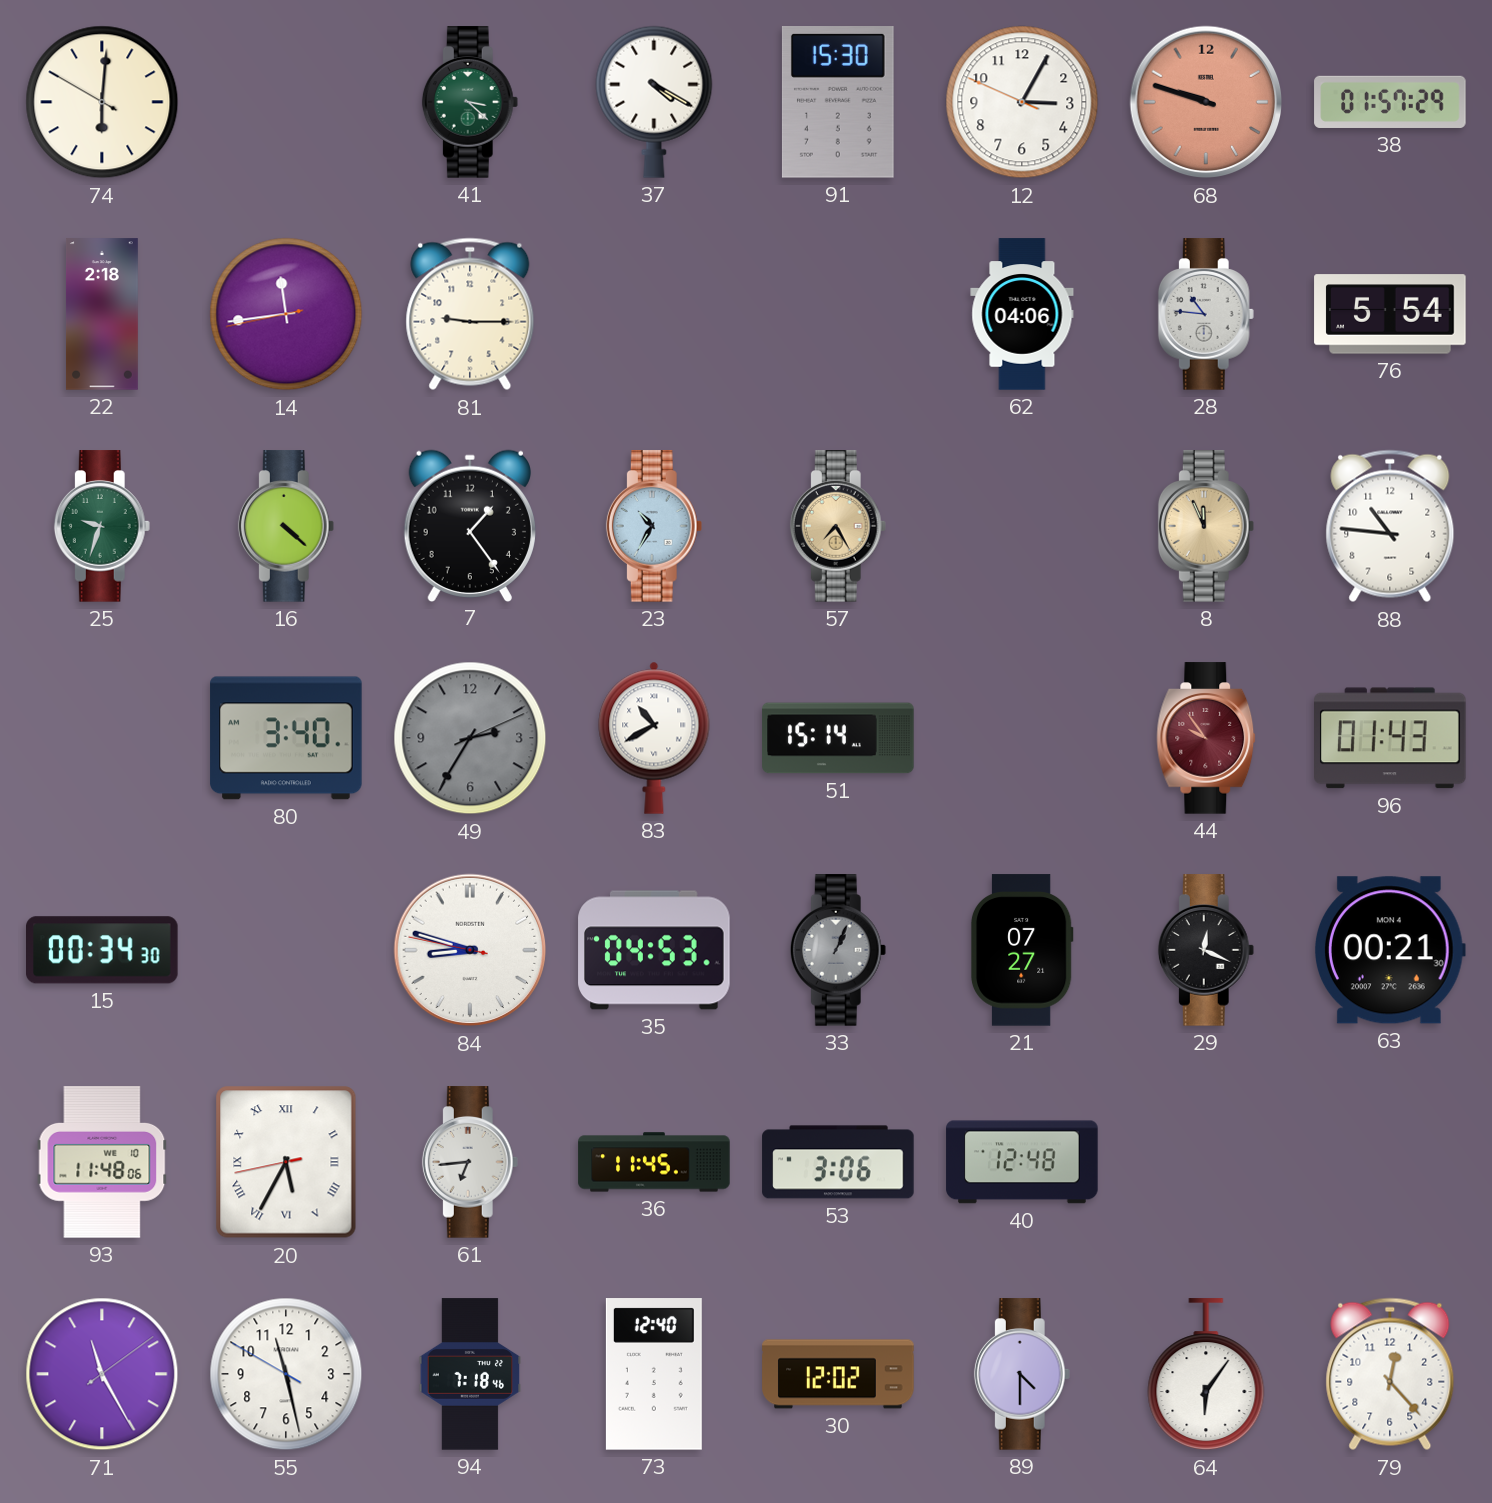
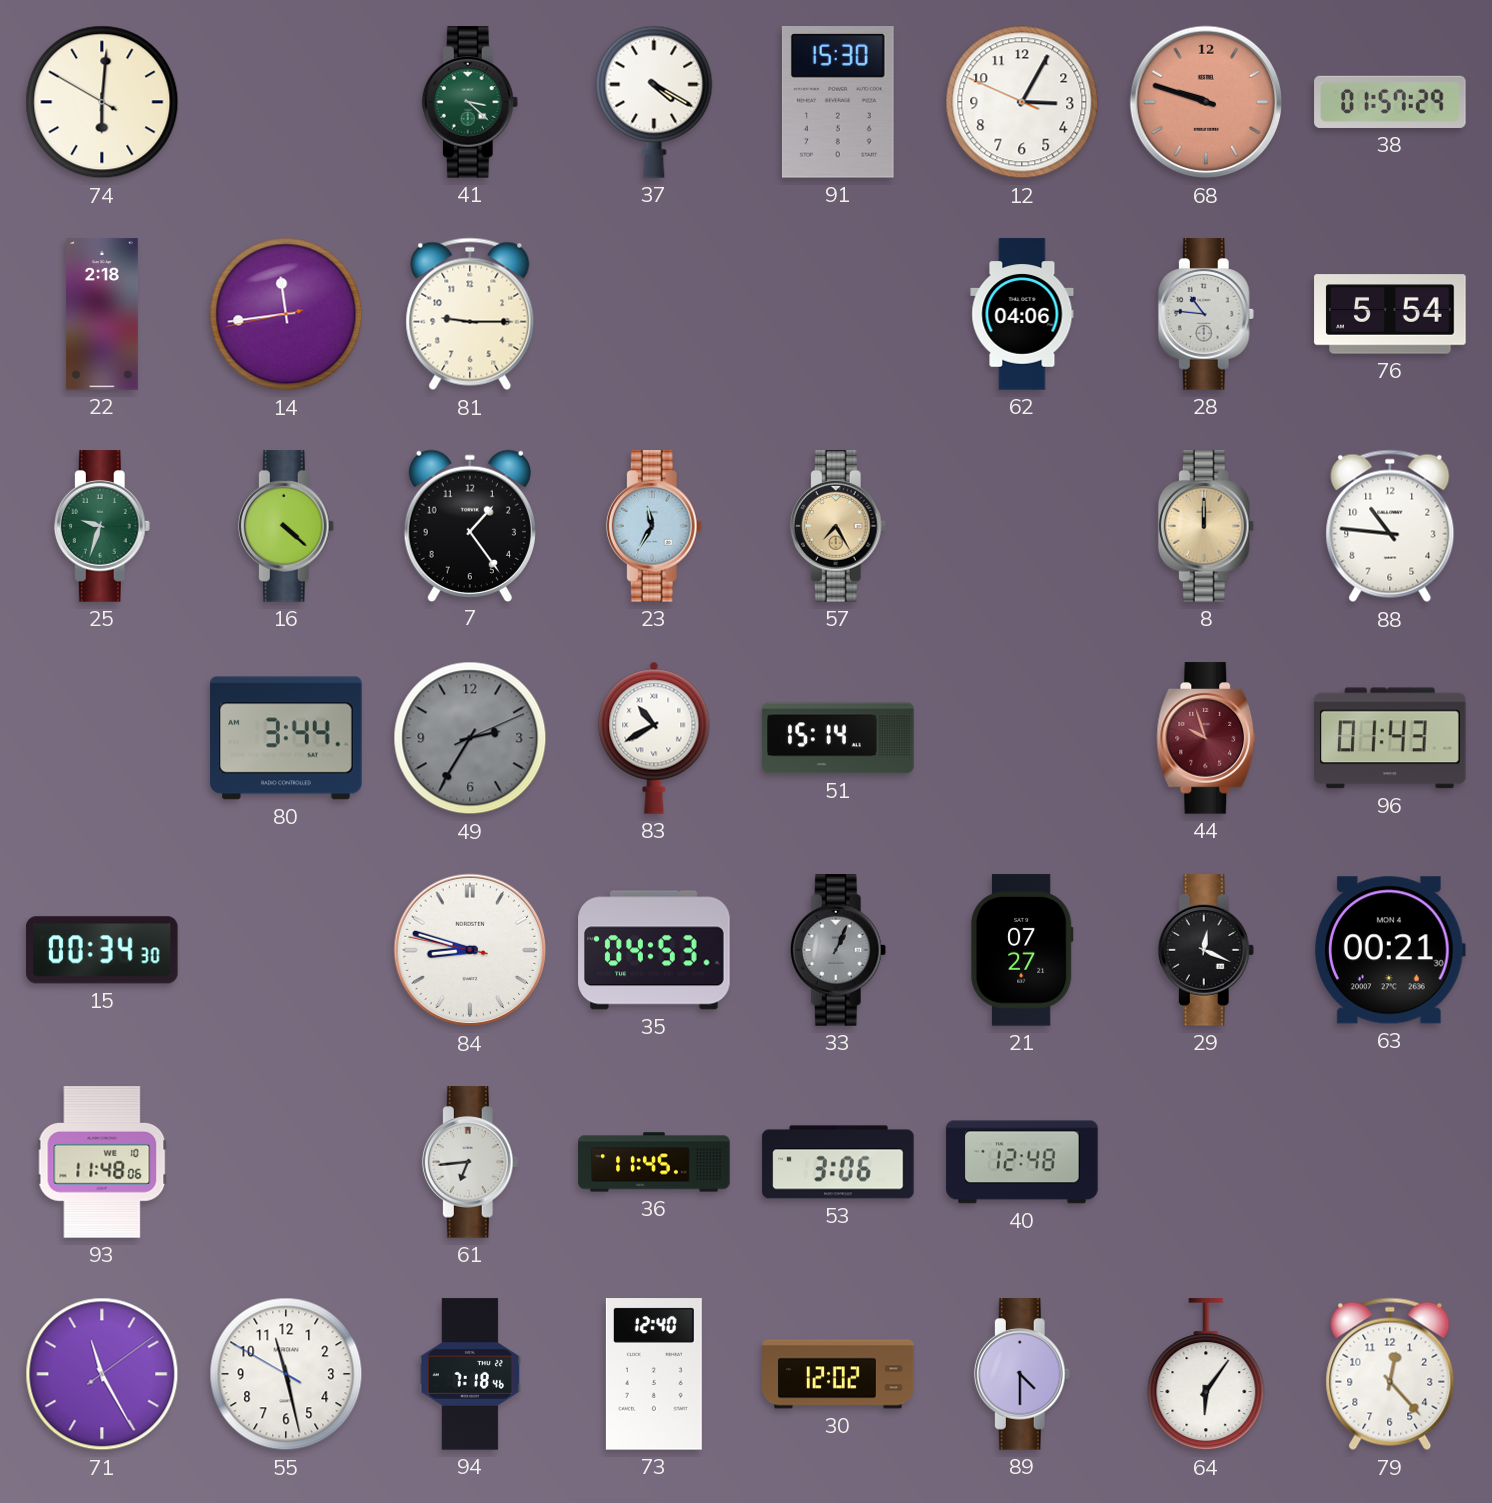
23: 10:35 -> 11:35 (654, 526)
8: 11:56 -> 12:00 (1206, 526)
80: 3:40 -> 3:44 (286, 738)
44: 9:54 -> 9:57 (1206, 738)
20: 5:34 -> none (286, 1162)
